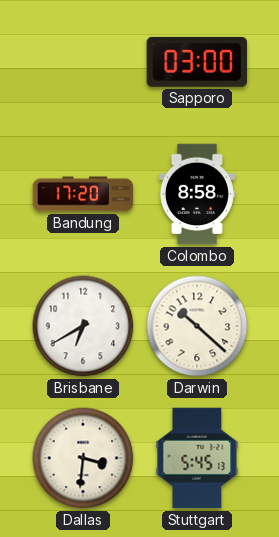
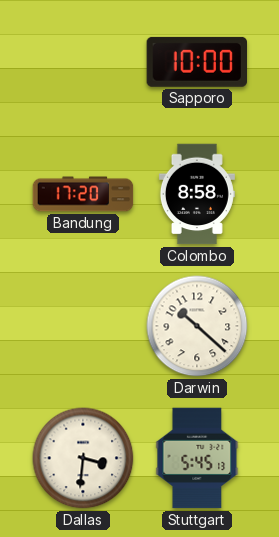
Sapporo: 03:00 -> 10:00 (196, 62)
Brisbane: 6:40 -> none (83, 326)
